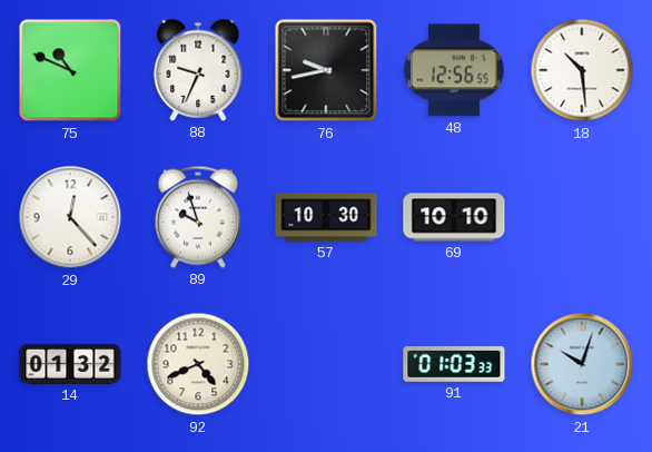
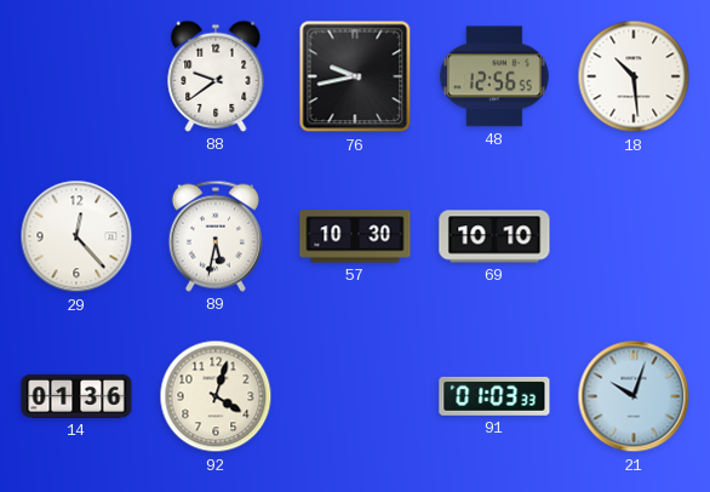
75: 10:49 -> none (70, 70)
88: 9:34 -> 9:39 (216, 76)
89: 9:57 -> 5:32 (216, 236)
14: 01:32 -> 01:36 (76, 396)
92: 4:41 -> 4:03 (216, 396)
